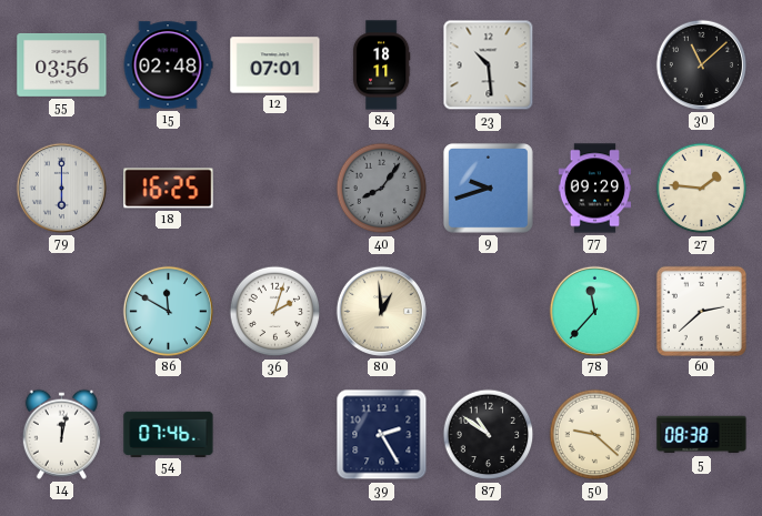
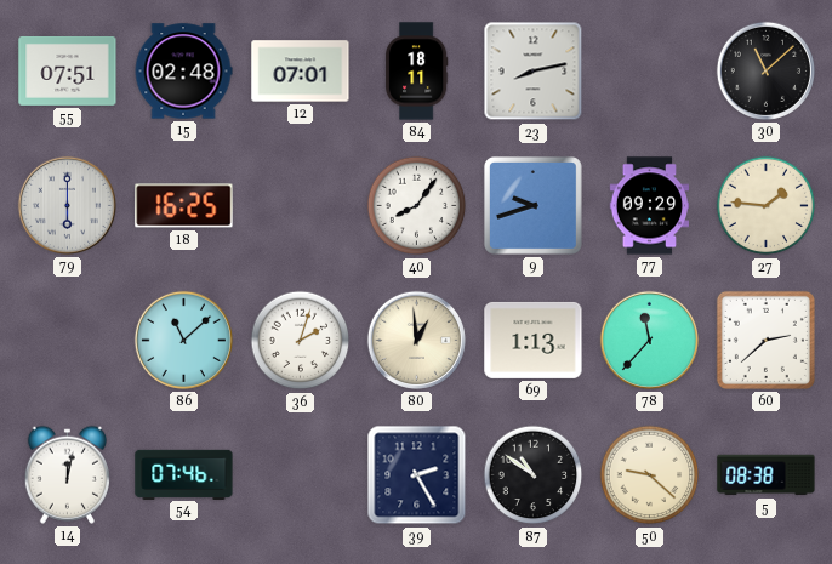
55: 03:56 -> 07:51 (68, 70)
23: 10:29 -> 8:13 (534, 72)
40 dial: grey -> white (417, 206)
86: 11:50 -> 11:08 (183, 340)
69: none -> 1:13 (534, 340)
